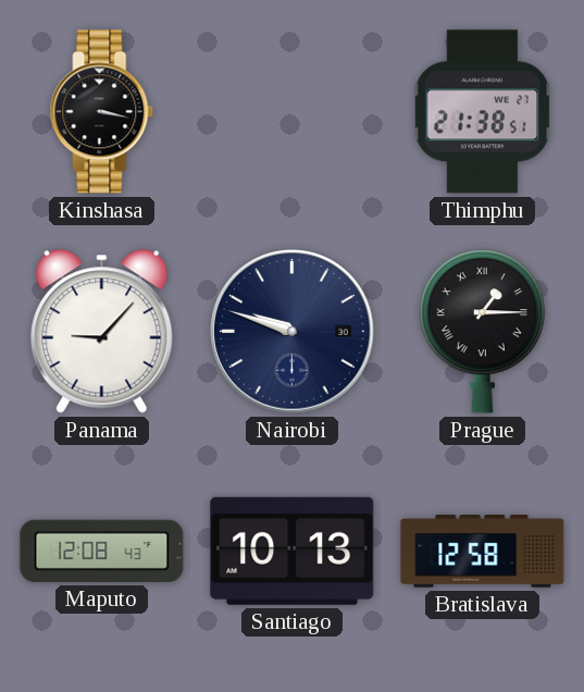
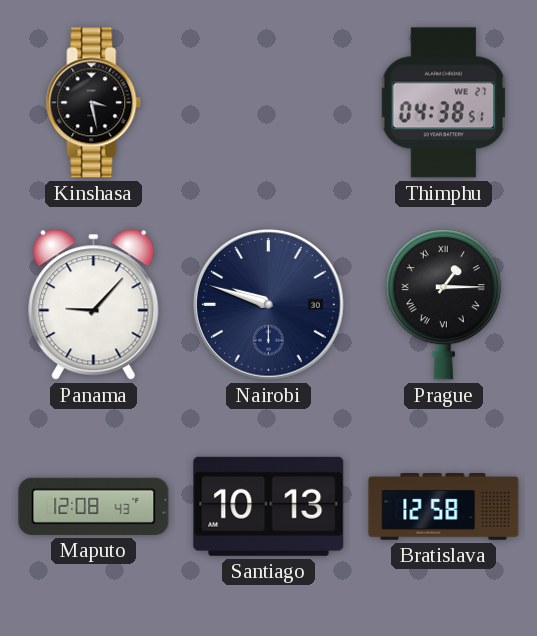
Kinshasa: 3:17 -> 3:28 (94, 103)
Thimphu: 21:38 -> 04:38 (444, 103)
